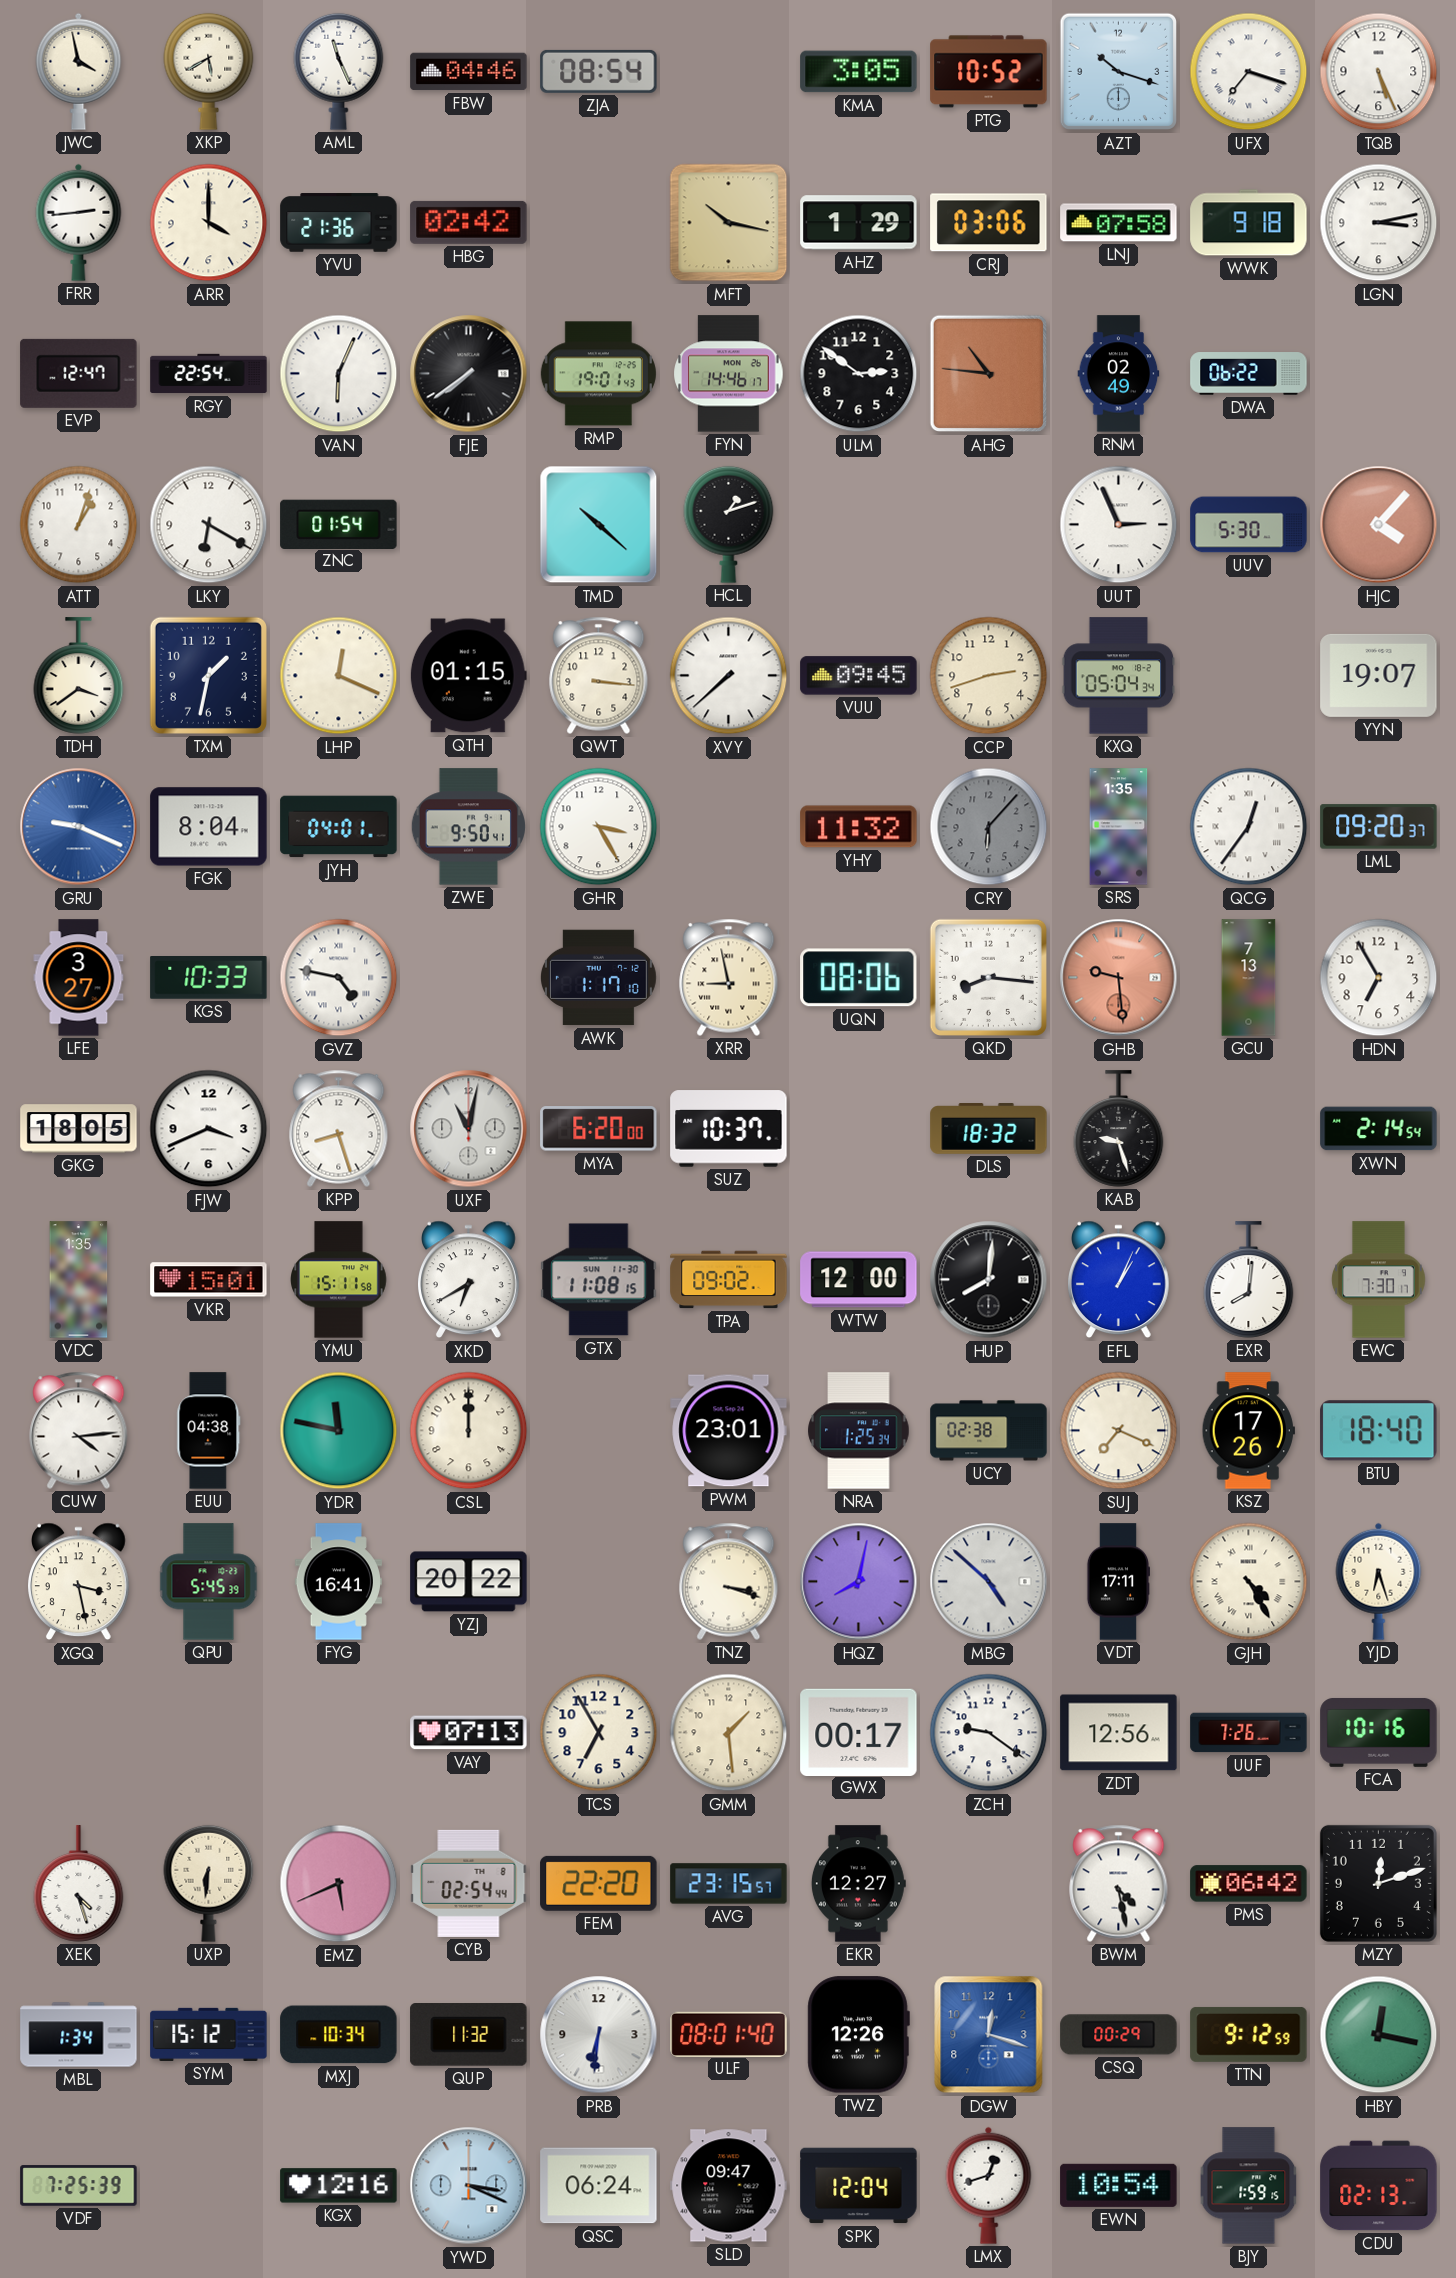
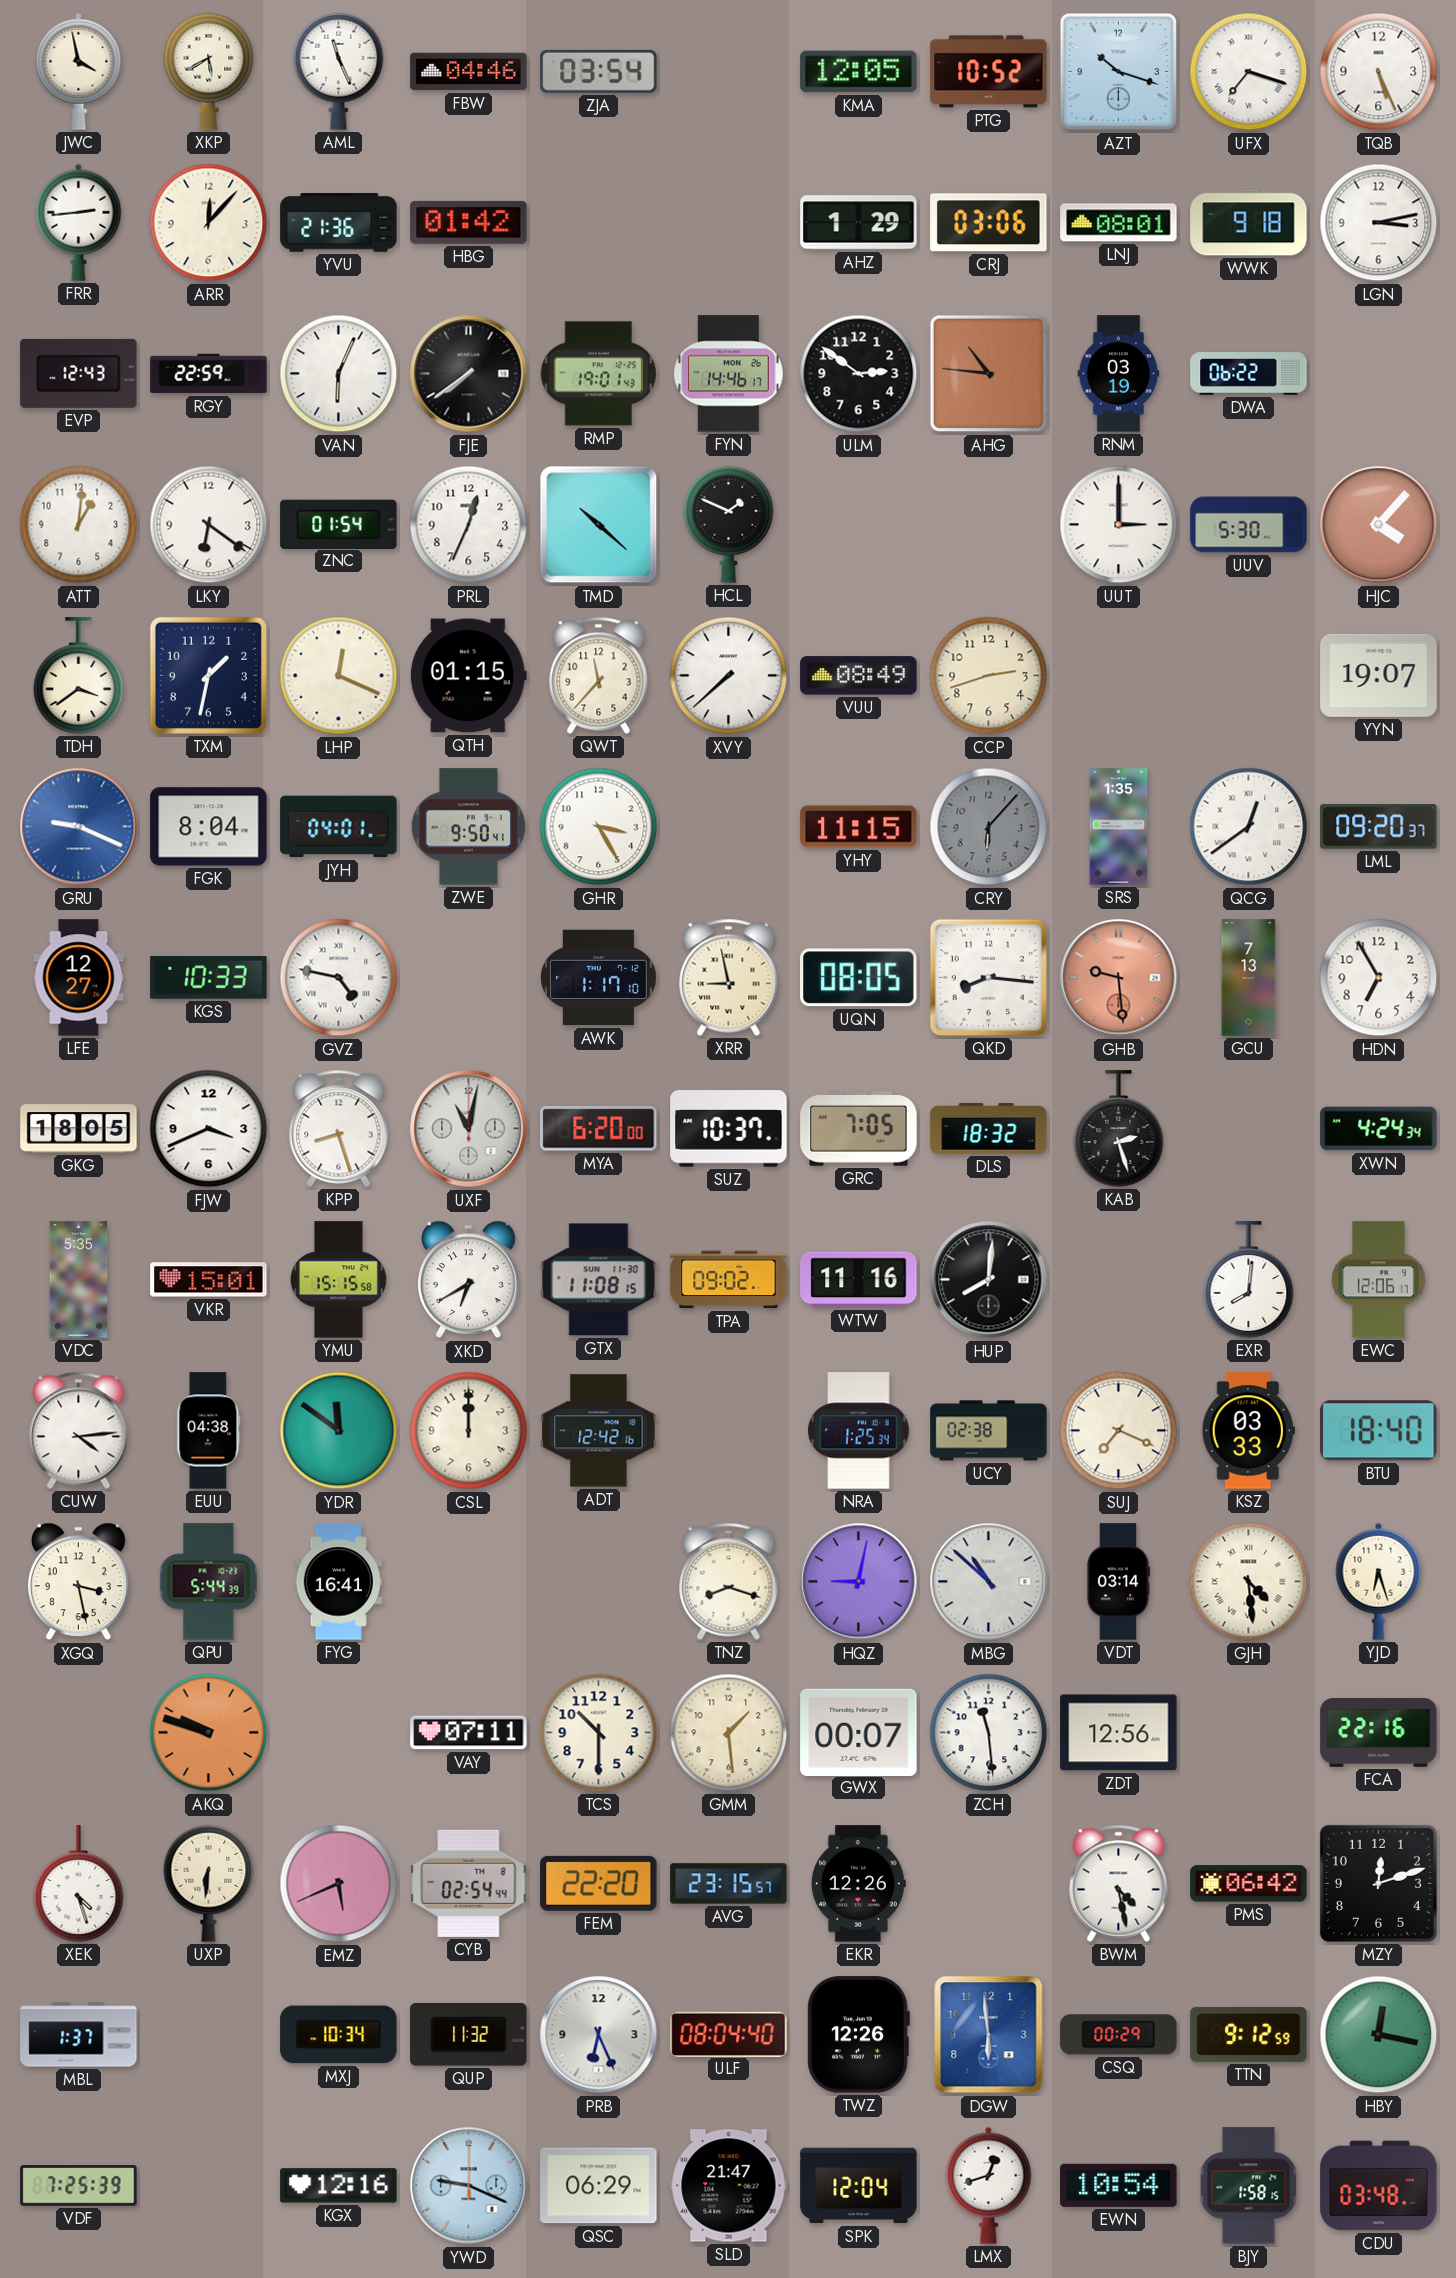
ZJA: 08:54 -> 03:54 (599, 71)
KMA: 3:05 -> 12:05 (859, 72)
ARR: 4:00 -> 12:07 (209, 223)
HBG: 02:42 -> 01:42 (469, 222)
MFT: 10:17 -> none (729, 223)
LNJ: 07:58 -> 08:01 (1119, 223)
EVP: 12:47 -> 12:43 (79, 373)
RGY: 22:54 -> 22:59 (209, 374)
RNM: 02:49 -> 03:19 (1119, 374)
ATT: 1:03 -> 1:01 (79, 525)
LKY: 6:20 -> 6:21 (209, 525)
PRL: none -> 12:34 (469, 525)
HCL: 1:12 -> 1:49 (729, 524)
UUT: 2:56 -> 3:00 (1119, 525)
QWT: 3:16 -> 11:37 (599, 675)
VUU: 09:45 -> 08:49 (859, 676)
KXQ: 05:04 -> none (1119, 676)
YHY: 11:32 -> 11:15 (859, 827)
QCG: 12:36 -> 12:39 (1249, 827)
LFE: 3:27 -> 12:27 (79, 978)
UQN: 08:06 -> 08:05 (859, 978)
GRC: none -> 7:05 (859, 1129)
KAB: 9:27 -> 2:27 (1119, 1129)
XWN: 2:14 -> 4:24 (1379, 1129)
VDC: 1:35 -> 5:35 (79, 1280)
YMU: 15:11 -> 15:15 (339, 1280)
WTW: 12:00 -> 11:16 (859, 1280)
EFL: 1:04 -> none (1119, 1280)
EWC: 7:30 -> 12:06 (1379, 1280)
YDR: 11:47 -> 11:51 (339, 1431)
ADT: none -> 12:42 (599, 1431)
PWM: 23:01 -> none (729, 1431)
KSZ: 17:26 -> 03:33 (1248, 1431)
QPU: 5:45 -> 5:44 (209, 1582)
YZJ: 20:22 -> none (469, 1582)
TNZ: 3:18 -> 8:18 (729, 1581)
HQZ: 8:02 -> 9:02 (859, 1582)
MBG: 4:52 -> 10:52 (989, 1582)
VDT: 17:11 -> 03:14 (1117, 1582)
GJH: 4:25 -> 4:29 (1249, 1582)
AKQ: none -> 9:48 (209, 1733)
VAY: 07:13 -> 07:11 (469, 1733)
TCS: 6:55 -> 10:30 (599, 1733)
GWX: 00:17 -> 00:07 (859, 1732)
ZCH: 9:21 -> 11:29 (989, 1733)
UUF: 7:26 -> none (1249, 1733)
FCA: 10:16 -> 22:16 (1379, 1732)
EKR: 12:27 -> 12:26 (858, 1884)
MBL: 1:34 -> 1:37 (79, 2035)
SYM: 15:12 -> none (209, 2034)
PRB: 6:31 -> 6:26 (599, 2035)
ULF: 08:01 -> 08:04 (729, 2034)
DGW: 12:18 -> 5:59 (989, 2035)
YWD: 3:19 -> 9:19 (469, 2186)
QSC: 06:24 -> 06:29 (599, 2186)
SLD: 09:47 -> 21:47 (729, 2186)
BJY: 1:59 -> 1:58 (1249, 2186)
CDU: 02:13 -> 03:48 (1379, 2186)
